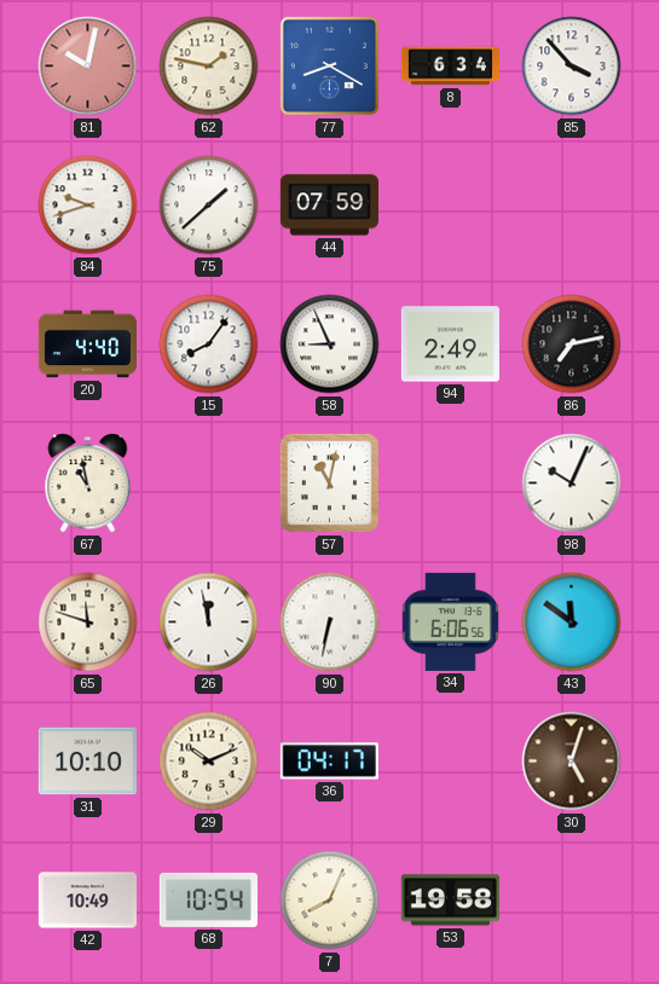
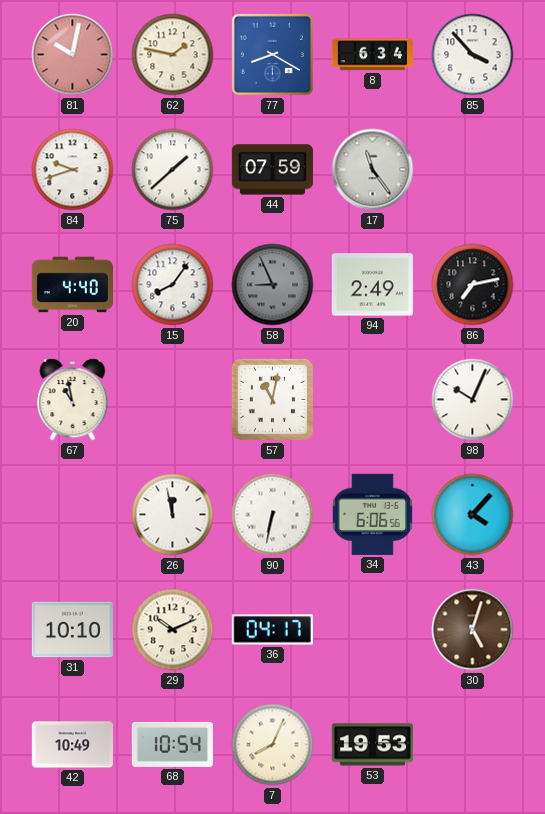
17: none -> 11:24 (373, 170)
58 dial: white -> grey (273, 285)
65: 11:48 -> none (88, 623)
43: 11:51 -> 4:07 (473, 515)
53: 19:58 -> 19:53 (372, 745)
